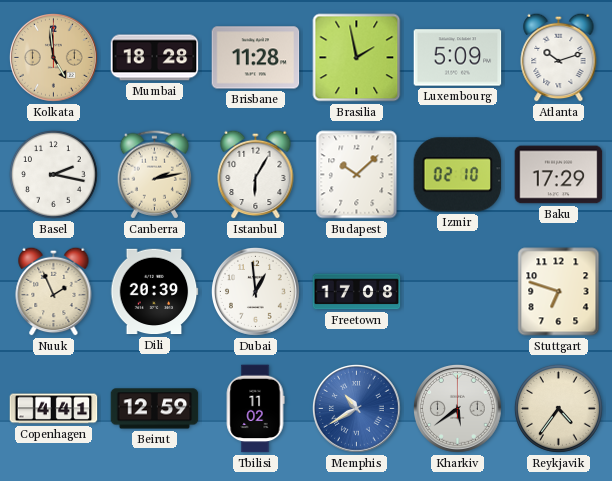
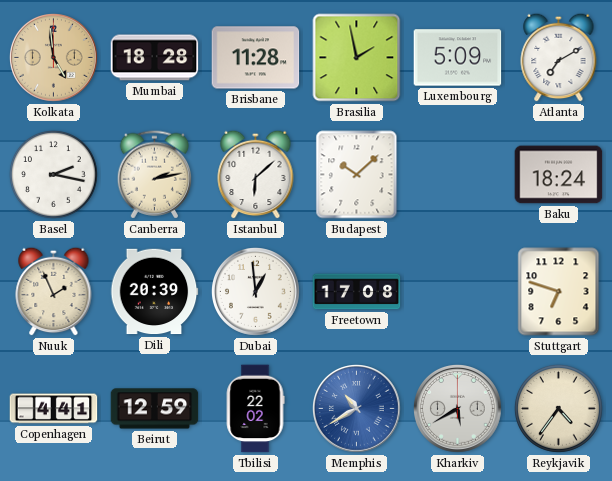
Atlanta: 10:12 -> 7:10 (559, 57)
Istanbul: 6:05 -> 6:08 (256, 174)
Izmir: 02:10 -> none (458, 175)
Baku: 17:29 -> 18:24 (559, 175)
Tbilisi: 11:02 -> 22:02 (255, 409)
Kharkiv: 5:39 -> 5:40 (458, 409)
